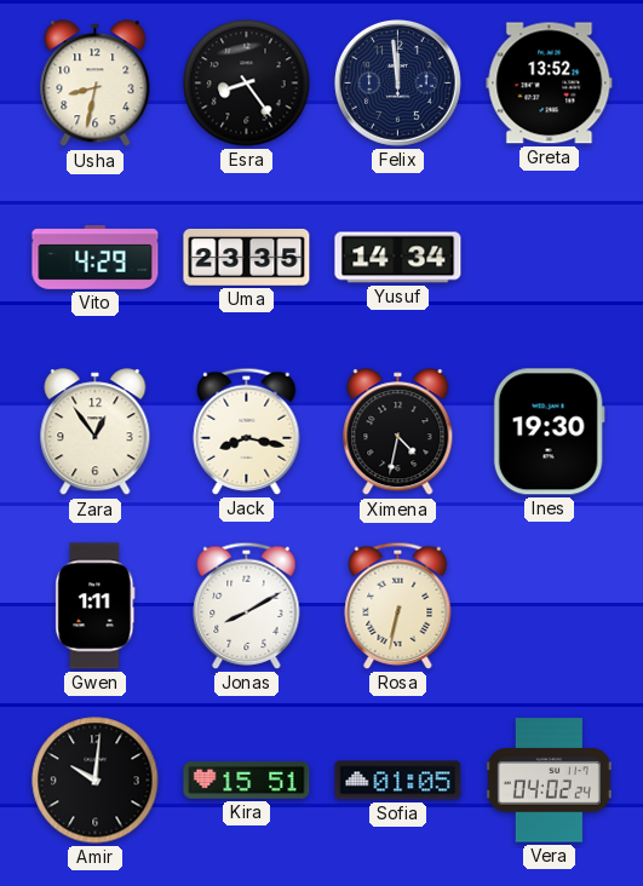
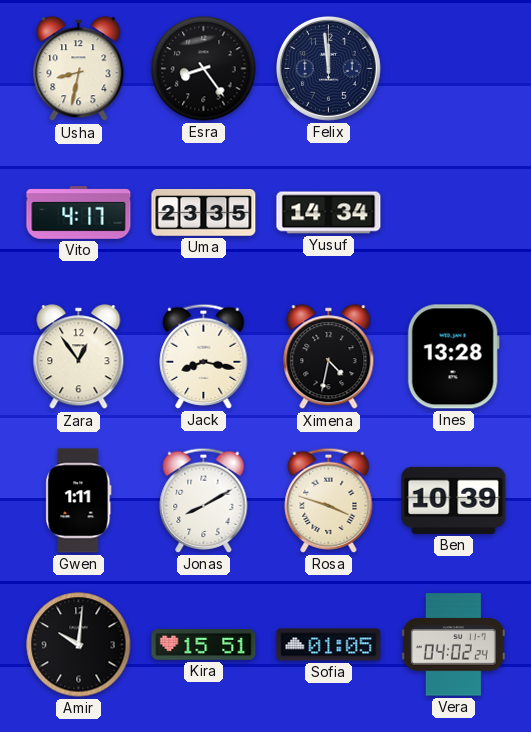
Greta: 13:52 -> none (550, 84)
Vito: 4:29 -> 4:17 (79, 213)
Ines: 19:30 -> 13:28 (453, 357)
Rosa: 6:32 -> 3:48 (329, 500)
Ben: none -> 10:39 (454, 500)
